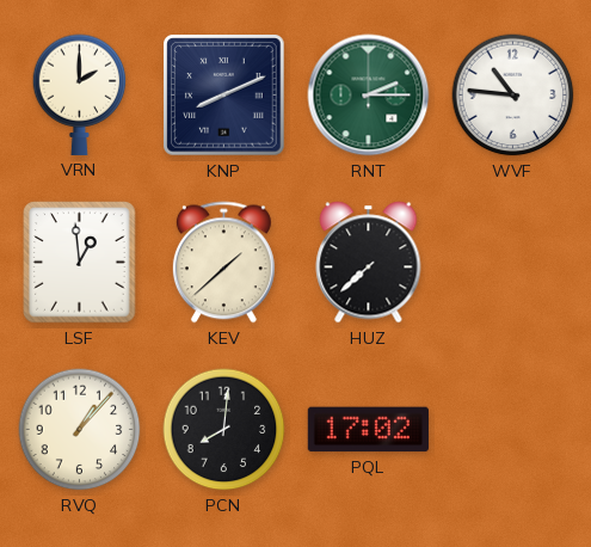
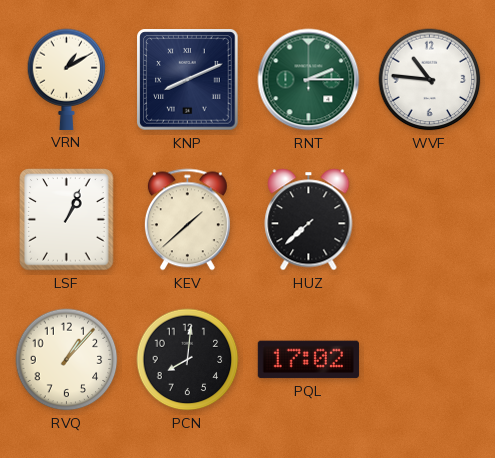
VRN: 2:00 -> 1:10 (67, 79)
LSF: 12:59 -> 1:04 (67, 220)
